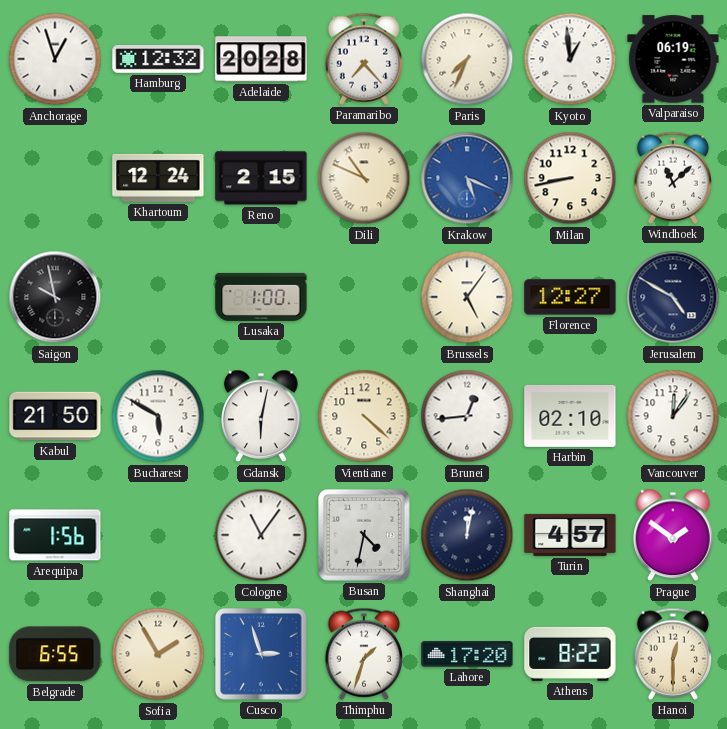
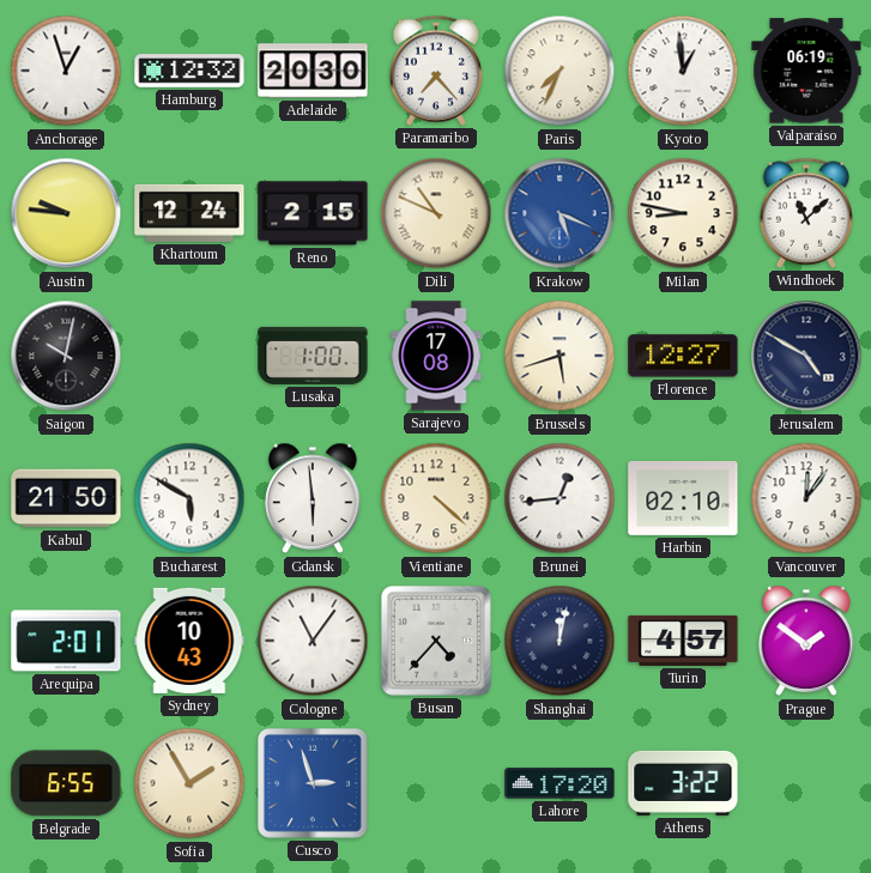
Adelaide: 20:28 -> 20:30 (313, 71)
Austin: none -> 9:46 (66, 213)
Milan: 8:43 -> 8:47 (683, 213)
Saigon: 9:58 -> 10:02 (66, 356)
Sarajevo: none -> 17:08 (436, 356)
Brussels: 5:06 -> 5:42 (560, 356)
Gdansk: 6:02 -> 5:59 (313, 498)
Arequipa: 1:56 -> 2:01 (66, 641)
Sydney: none -> 10:43 (189, 641)
Busan: 4:32 -> 4:37 (437, 642)
Thimphu: 1:33 -> none (363, 654)
Athens: 8:22 -> 3:22 (683, 783)
Hanoi: 12:30 -> none (672, 654)
